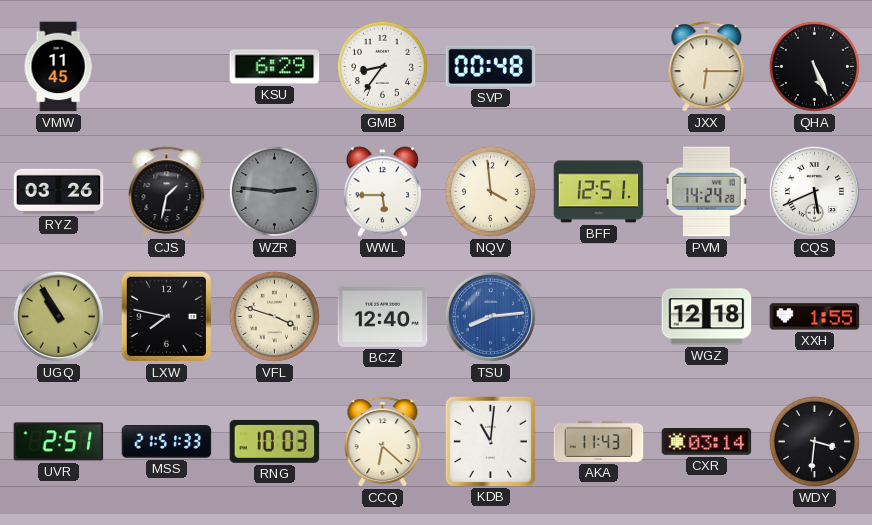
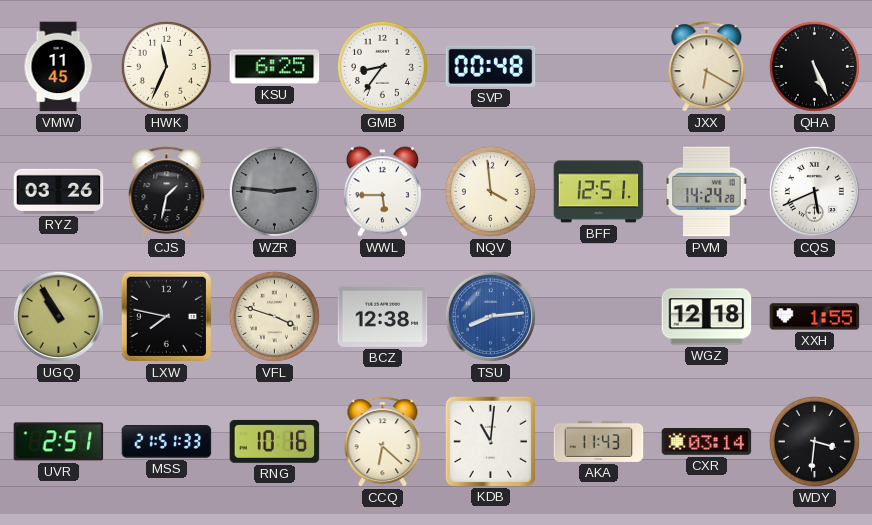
HWK: none -> 11:34 (166, 66)
KSU: 6:29 -> 6:25 (275, 67)
JXX: 6:15 -> 6:20 (707, 67)
BCZ: 12:40 -> 12:38 (383, 316)
RNG: 10:03 -> 10:16 (275, 441)
